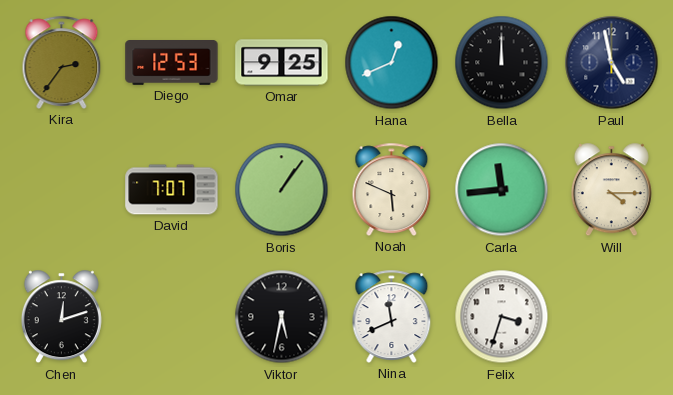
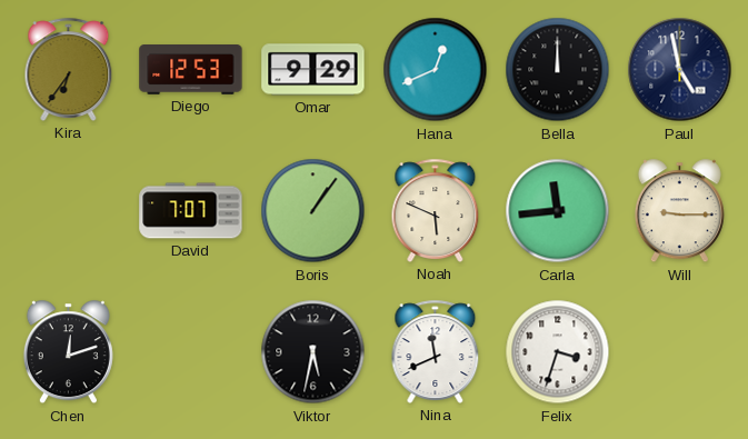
Kira: 2:36 -> 6:36 (69, 69)
Omar: 9:25 -> 9:29 (313, 70)
Will: 4:15 -> 9:15 (679, 211)
